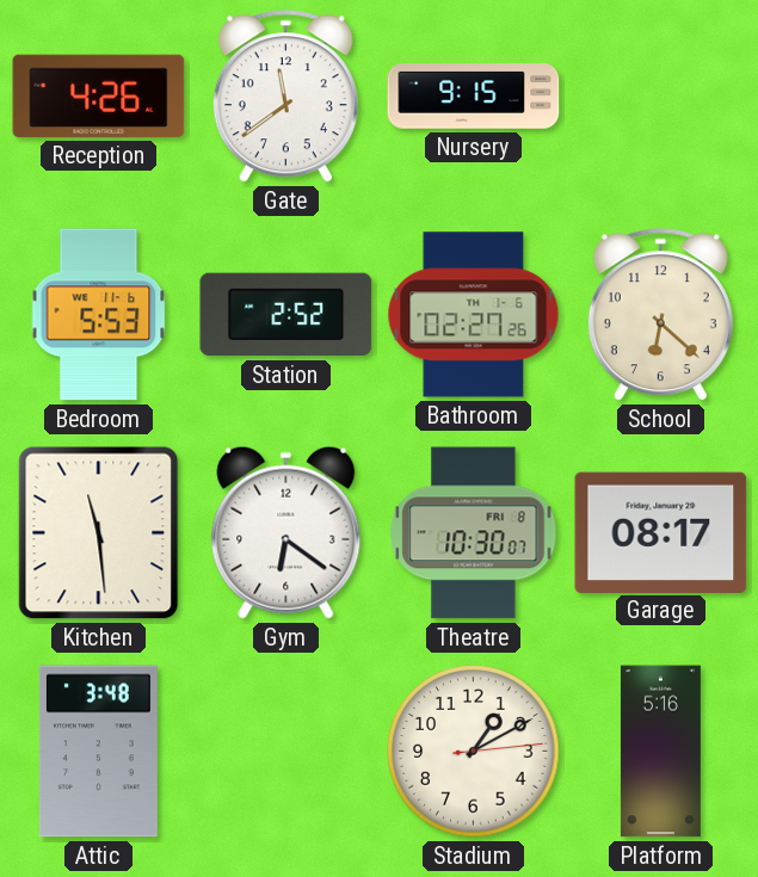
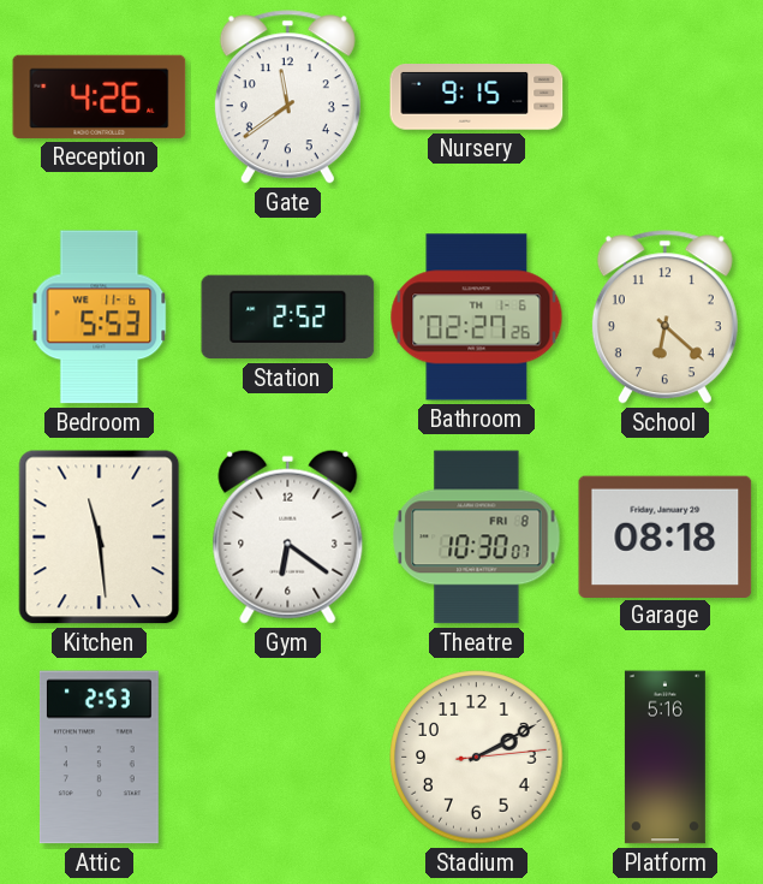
Garage: 08:17 -> 08:18 (666, 536)
Attic: 3:48 -> 2:53 (99, 758)
Stadium: 1:10 -> 2:10 (477, 758)
